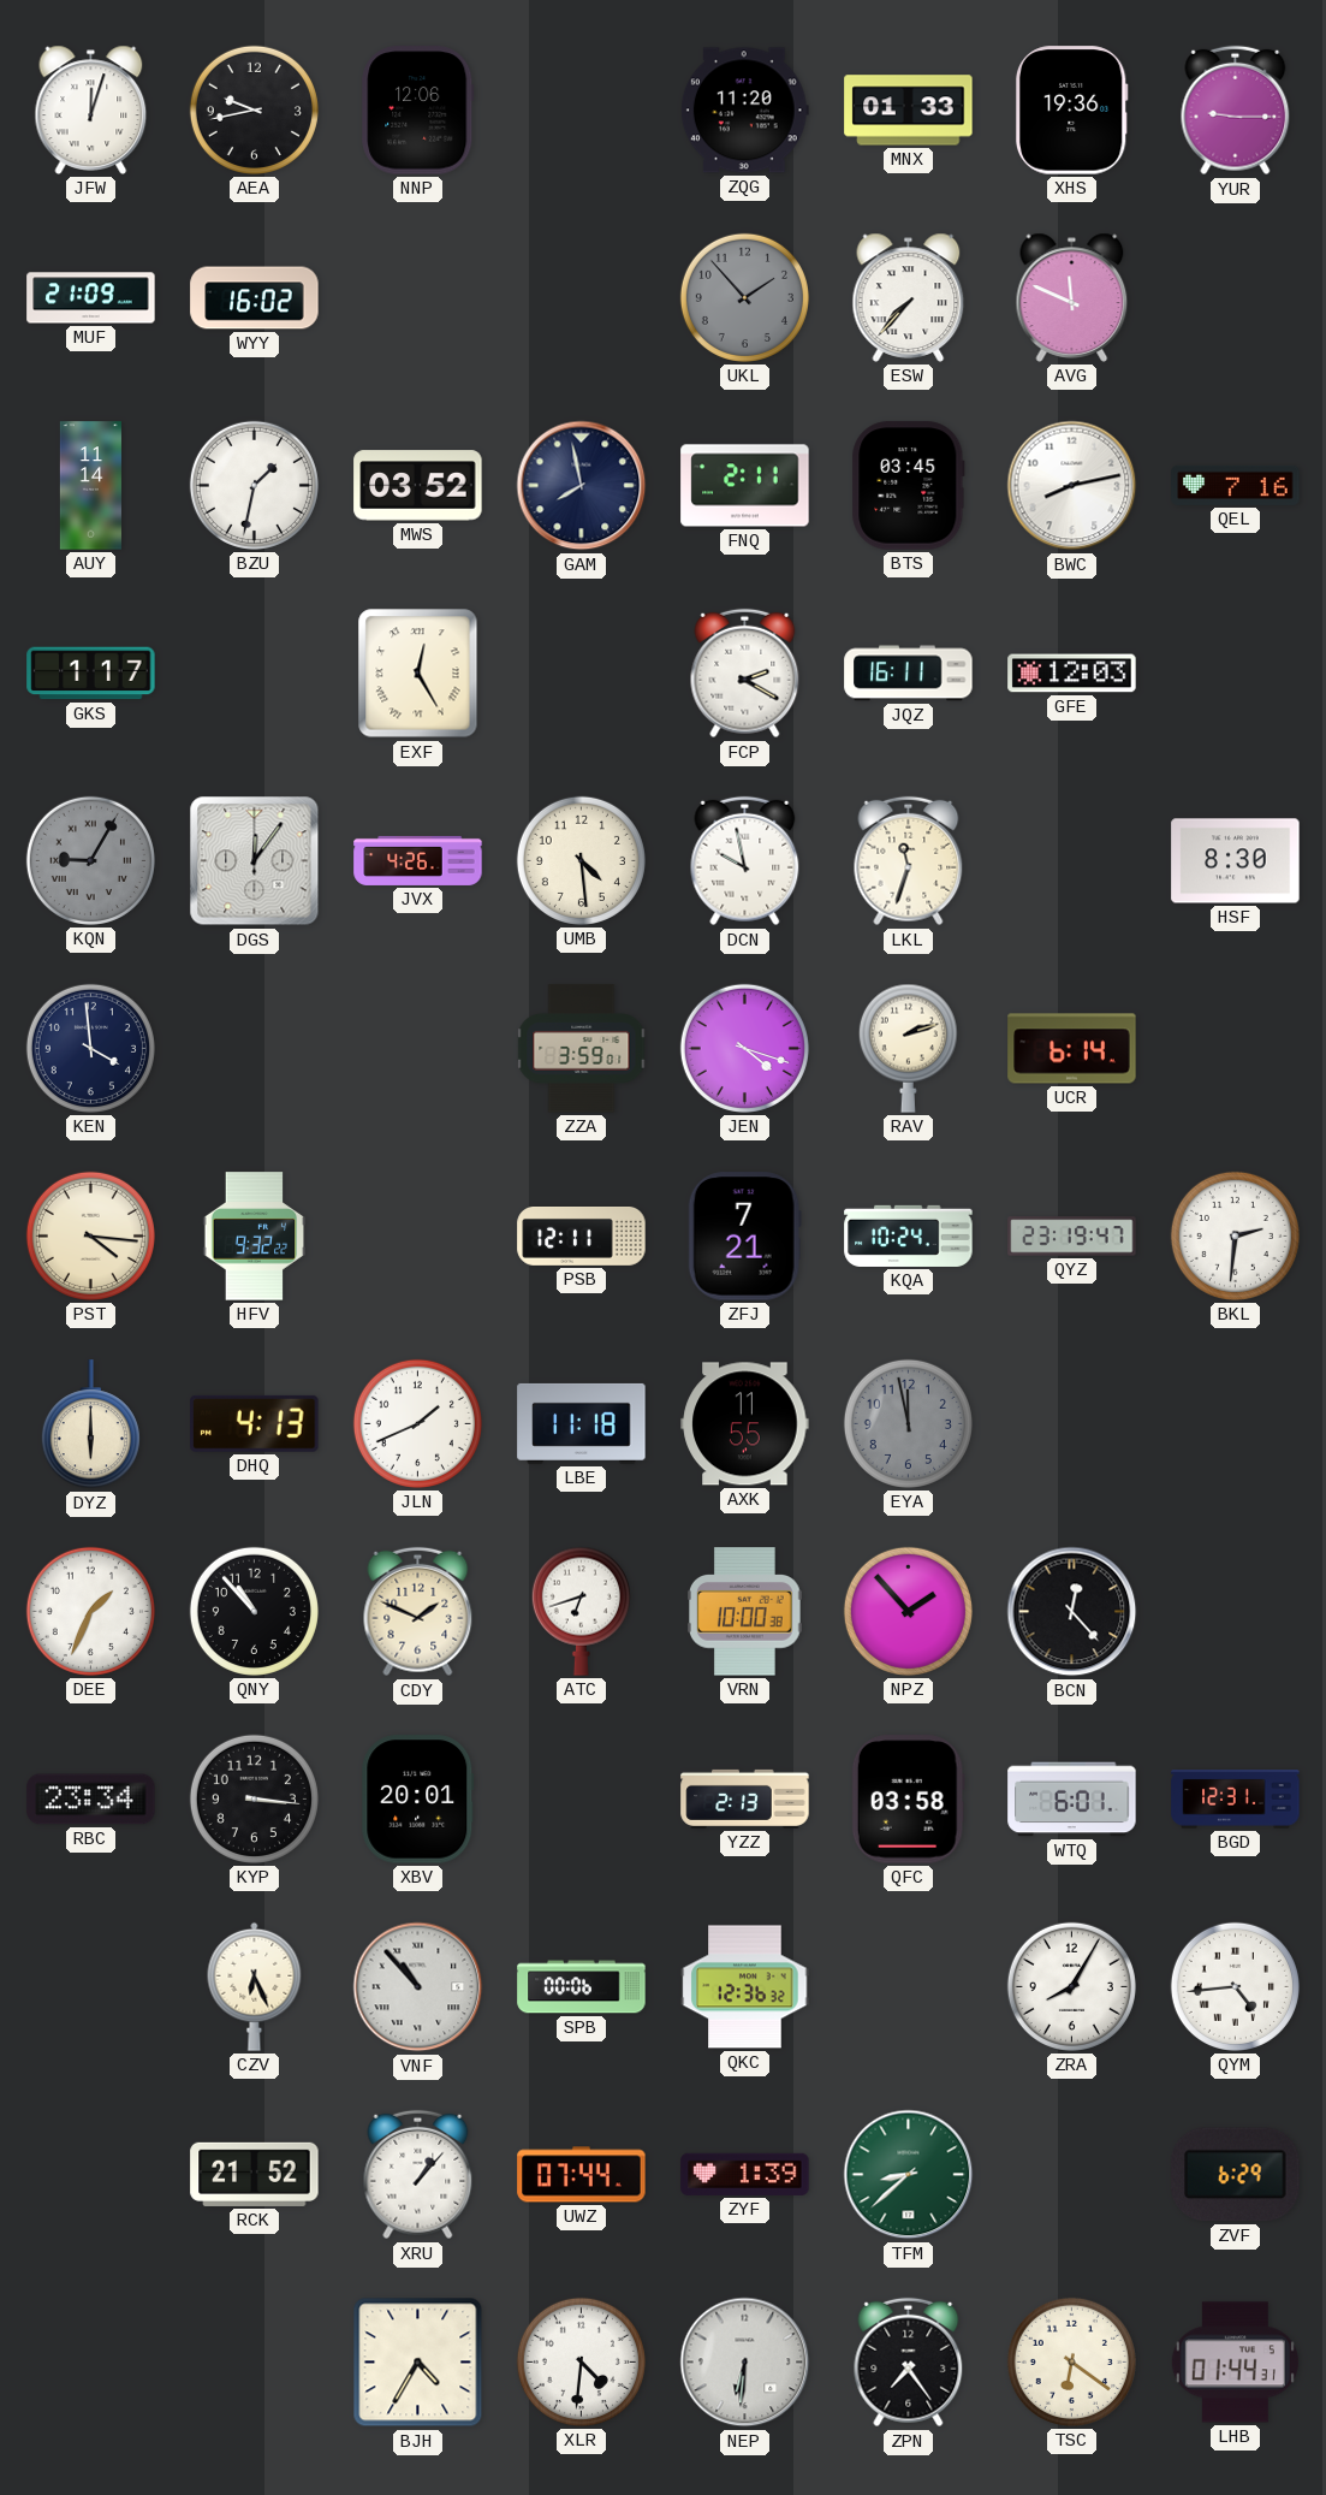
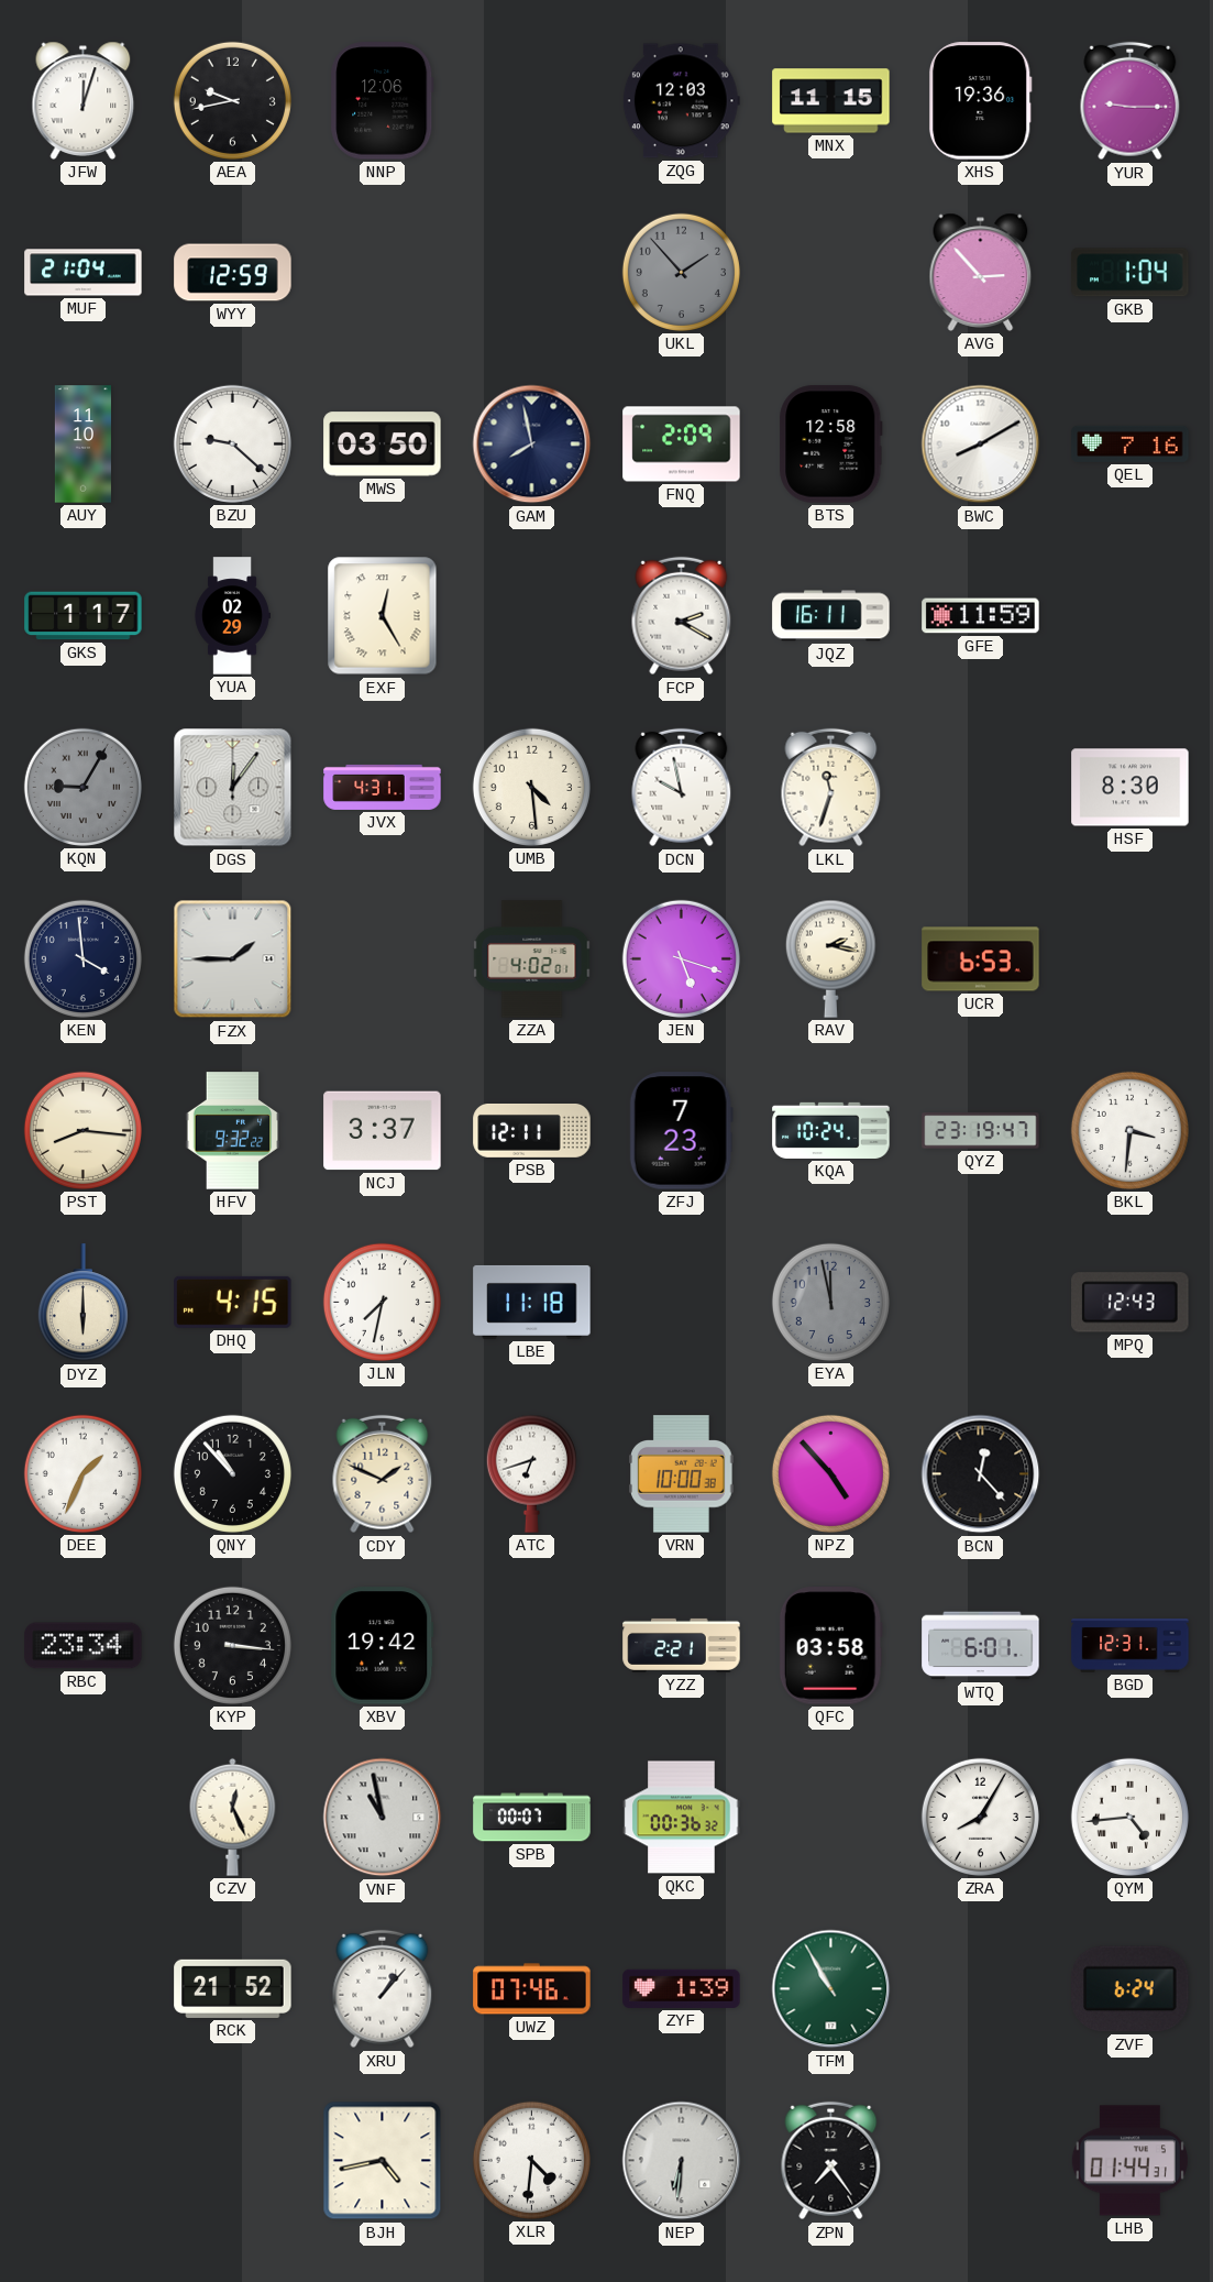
ZQG: 11:20 -> 12:03 (681, 101)
MNX: 01:33 -> 11:15 (831, 101)
MUF: 21:09 -> 21:04 (84, 273)
WYY: 16:02 -> 12:59 (233, 273)
ESW: 7:37 -> none (909, 297)
AVG: 11:49 -> 2:53 (981, 272)
GKB: none -> 1:04 (1131, 273)
AUY: 11:14 -> 11:10 (82, 445)
BZU: 1:32 -> 9:22 (232, 443)
MWS: 03:52 -> 03:50 (383, 445)
FNQ: 2:11 -> 2:09 (682, 445)
BTS: 03:45 -> 12:58 (831, 445)
BWC: 8:13 -> 8:10 (981, 445)
YUA: none -> 02:29 (232, 616)
GFE: 12:03 -> 11:59 (981, 616)
JVX: 4:26 -> 4:31 (383, 787)
FZX: none -> 1:45 (233, 959)
ZZA: 3:59 -> 4:02 (532, 959)
JEN: 4:18 -> 5:18 (681, 958)
RAV: 2:12 -> 2:17 (830, 958)
UCR: 6:14 -> 6:53 (981, 959)
PST: 4:16 -> 8:16 (82, 1130)
NCJ: none -> 3:37 (383, 1131)
ZFJ: 7:21 -> 7:23 (681, 1131)
BKL: 2:31 -> 3:31 (1129, 1130)
DHQ: 4:13 -> 4:15 (233, 1302)
JLN: 1:41 -> 7:32 (382, 1302)
AXK: 11:55 -> none (745, 1424)
MPQ: none -> 12:43 (1131, 1303)
NPZ: 1:53 -> 4:53 (830, 1473)
XBV: 20:01 -> 19:42 (383, 1646)
YZZ: 2:13 -> 2:21 (682, 1645)
CZV: 6:26 -> 12:26 (233, 1817)
VNF: 10:53 -> 10:58 (383, 1818)
SPB: 00:06 -> 00:07 (532, 1818)
QKC: 12:36 -> 00:36 (682, 1818)
UWZ: 07:44 -> 07:46 (532, 1989)
TFM: 8:38 -> 10:55 (831, 1989)
ZVF: 6:29 -> 6:24 (1131, 1989)
BJH: 4:35 -> 4:43 (383, 2161)
TSC: 6:21 -> none (1071, 2361)
